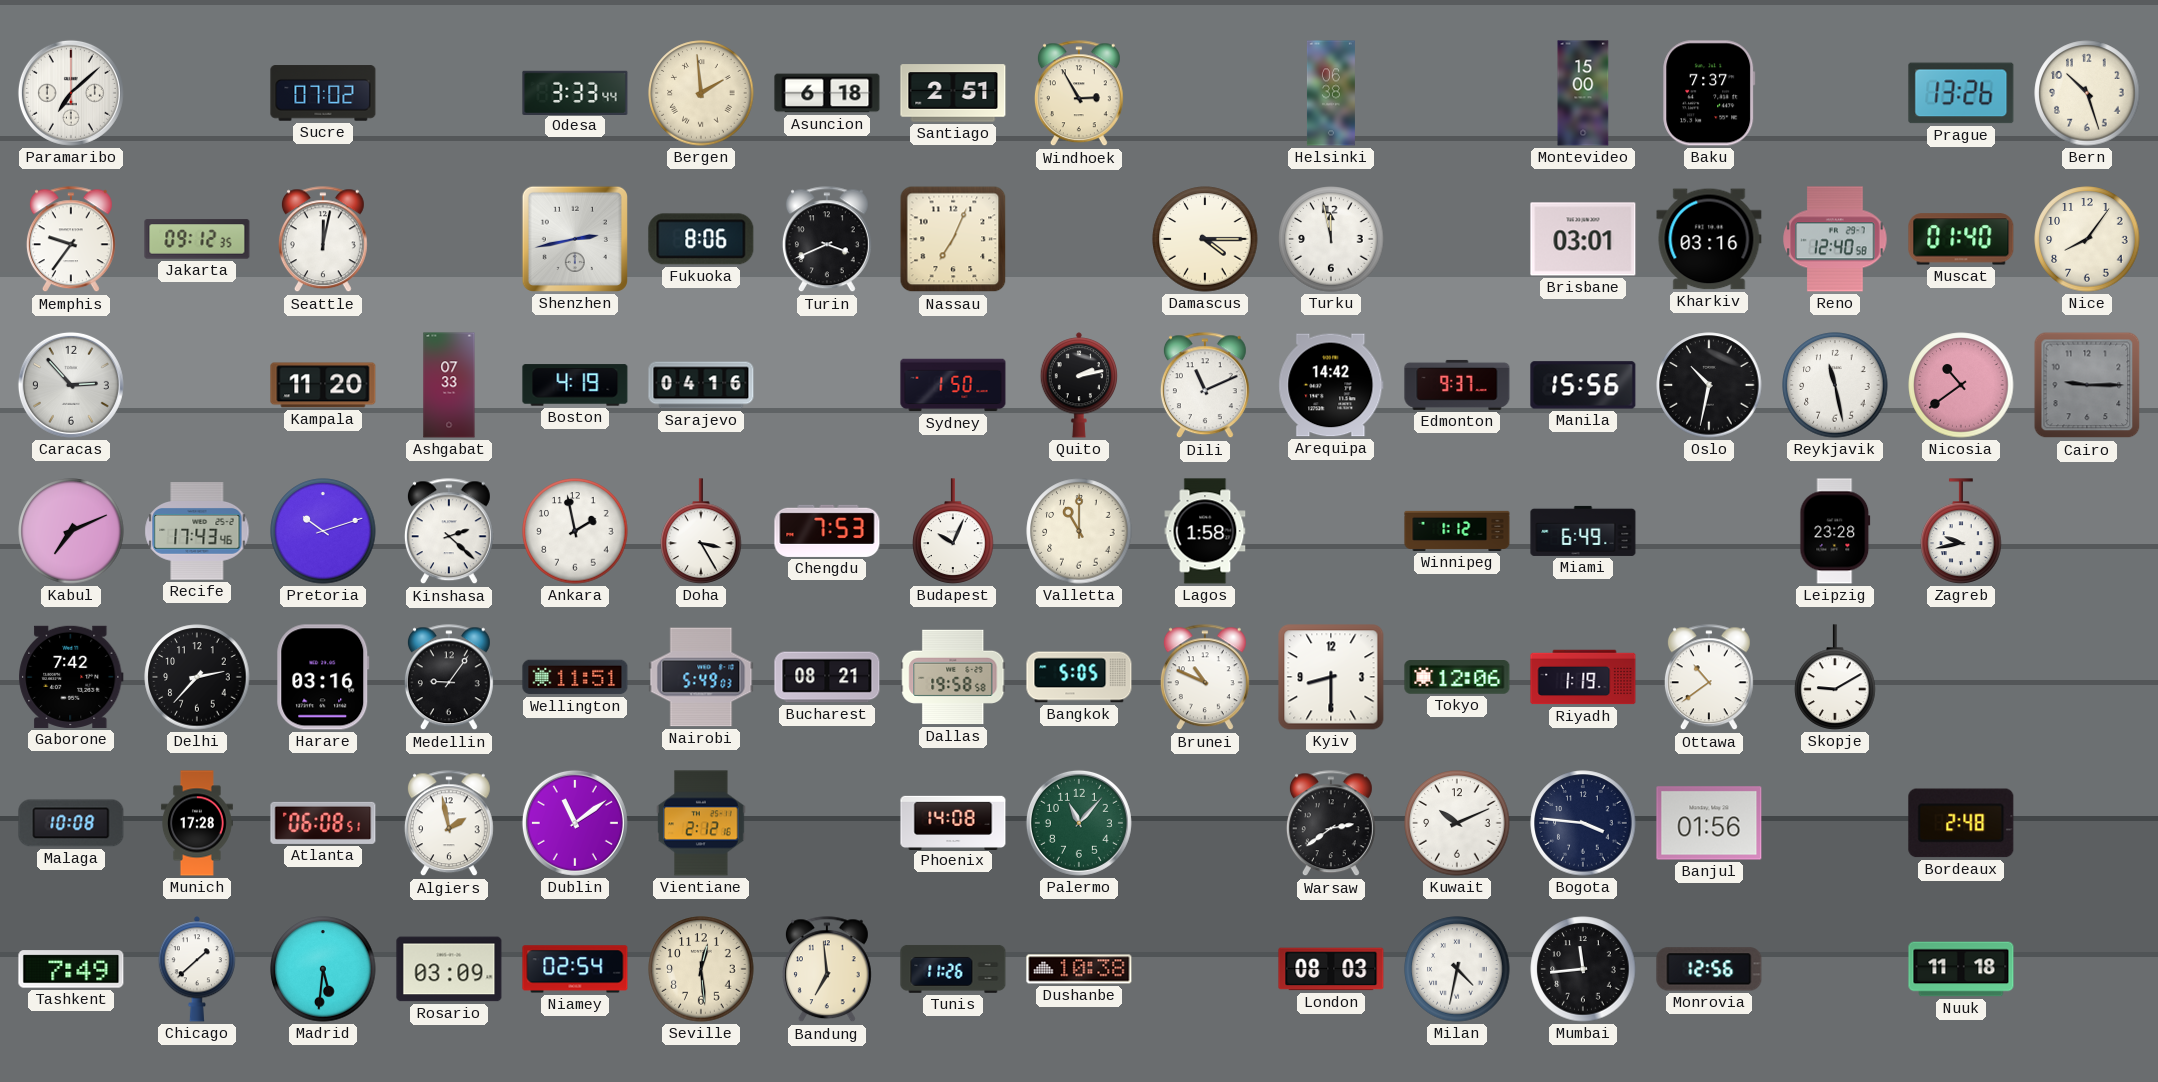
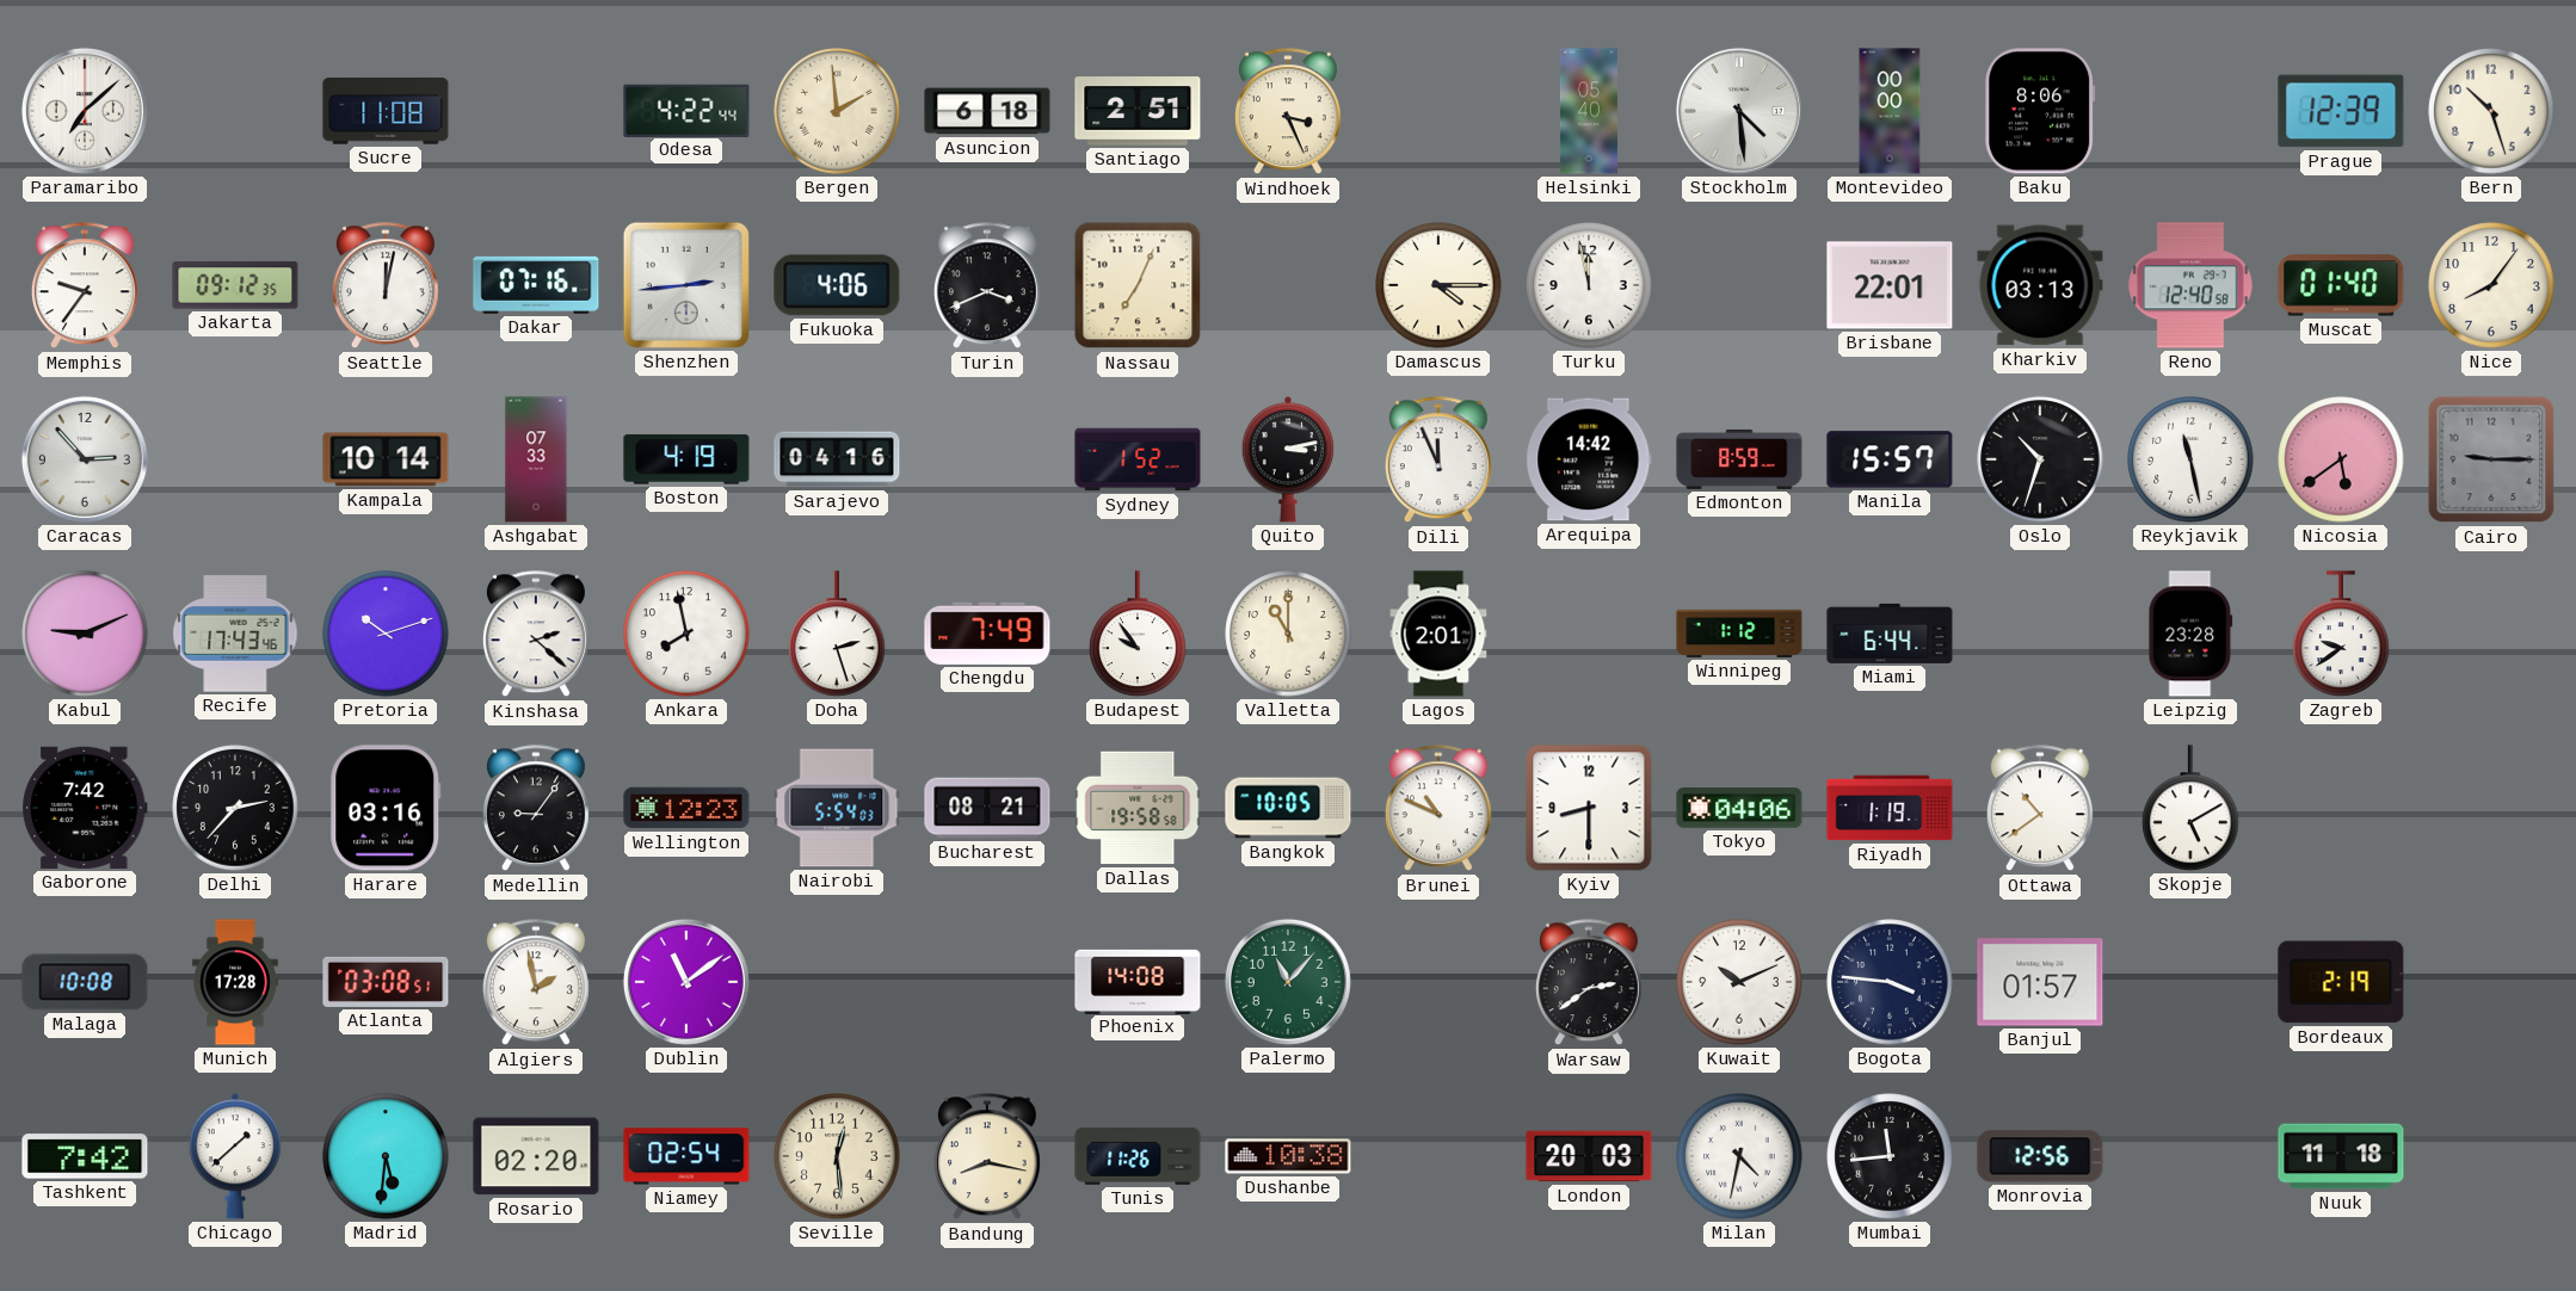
Sucre: 07:02 -> 11:08 (386, 111)
Odesa: 3:33 -> 4:22 (686, 110)
Windhoek: 2:55 -> 3:26 (1288, 112)
Helsinki: 06:38 -> 05:40 (1589, 111)
Stockholm: none -> 4:29 (1739, 111)
Montevideo: 15:00 -> 00:00 (1890, 111)
Baku: 7:37 -> 8:06 (2040, 111)
Prague: 13:26 -> 12:39 (2341, 111)
Dakar: none -> 07:16 (536, 285)
Shenzhen: 2:43 -> 2:44 (686, 285)
Fukuoka: 8:06 -> 4:06 (837, 285)
Brisbane: 03:01 -> 22:01 (1890, 285)
Kharkiv: 03:16 -> 03:13 (2040, 285)
Kampala: 11:20 -> 10:14 (386, 459)
Sydney: 1:50 -> 1:52 (1138, 459)
Quito: 2:13 -> 3:13 (1287, 459)
Dili: 11:11 -> 11:56 (1438, 461)
Edmonton: 9:37 -> 8:59 (1739, 459)
Manila: 15:56 -> 15:57 (1890, 459)
Oslo: 10:32 -> 10:33 (2040, 459)
Nicosia: 10:39 -> 5:39 (2341, 459)
Kabul: 7:11 -> 9:11 (85, 634)
Ankara: 1:58 -> 7:58 (686, 634)
Doha: 3:25 -> 2:27 (837, 634)
Chengdu: 7:53 -> 7:49 (987, 634)
Budapest: 10:04 -> 9:54 (1138, 634)
Lagos: 1:58 -> 2:01 (1438, 634)
Miami: 6:49 -> 6:44 (1890, 634)
Zagreb: 9:43 -> 9:39 (2341, 634)
Wellington: 11:51 -> 12:23 (686, 808)
Nairobi: 5:49 -> 5:54 (837, 808)
Bangkok: 5:05 -> 10:05 (1288, 808)
Tokyo: 12:06 -> 04:06 (1739, 809)
Skopje: 9:10 -> 5:10 (2190, 808)
Atlanta: 06:08 -> 03:08 (386, 982)
Vientiane: 2:12 -> none (701, 823)
Banjul: 01:56 -> 01:57 (2040, 982)
Bordeaux: 2:48 -> 2:19 (2341, 982)
Tashkent: 7:49 -> 7:42 (85, 1156)
Rosario: 03:09 -> 02:20 (536, 1156)
Bandung: 6:59 -> 8:17 (987, 1157)
London: 08:03 -> 20:03 (1589, 1156)
